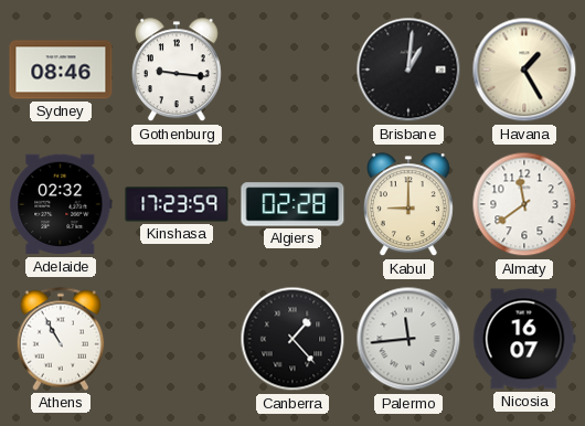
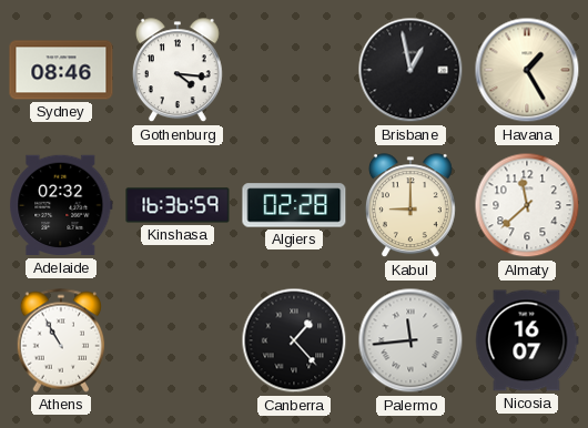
Gothenburg: 9:16 -> 4:16 (178, 71)
Brisbane: 1:01 -> 12:58 (410, 70)
Kinshasa: 17:23 -> 16:36 (178, 205)
Almaty: 11:39 -> 11:38 (527, 205)
